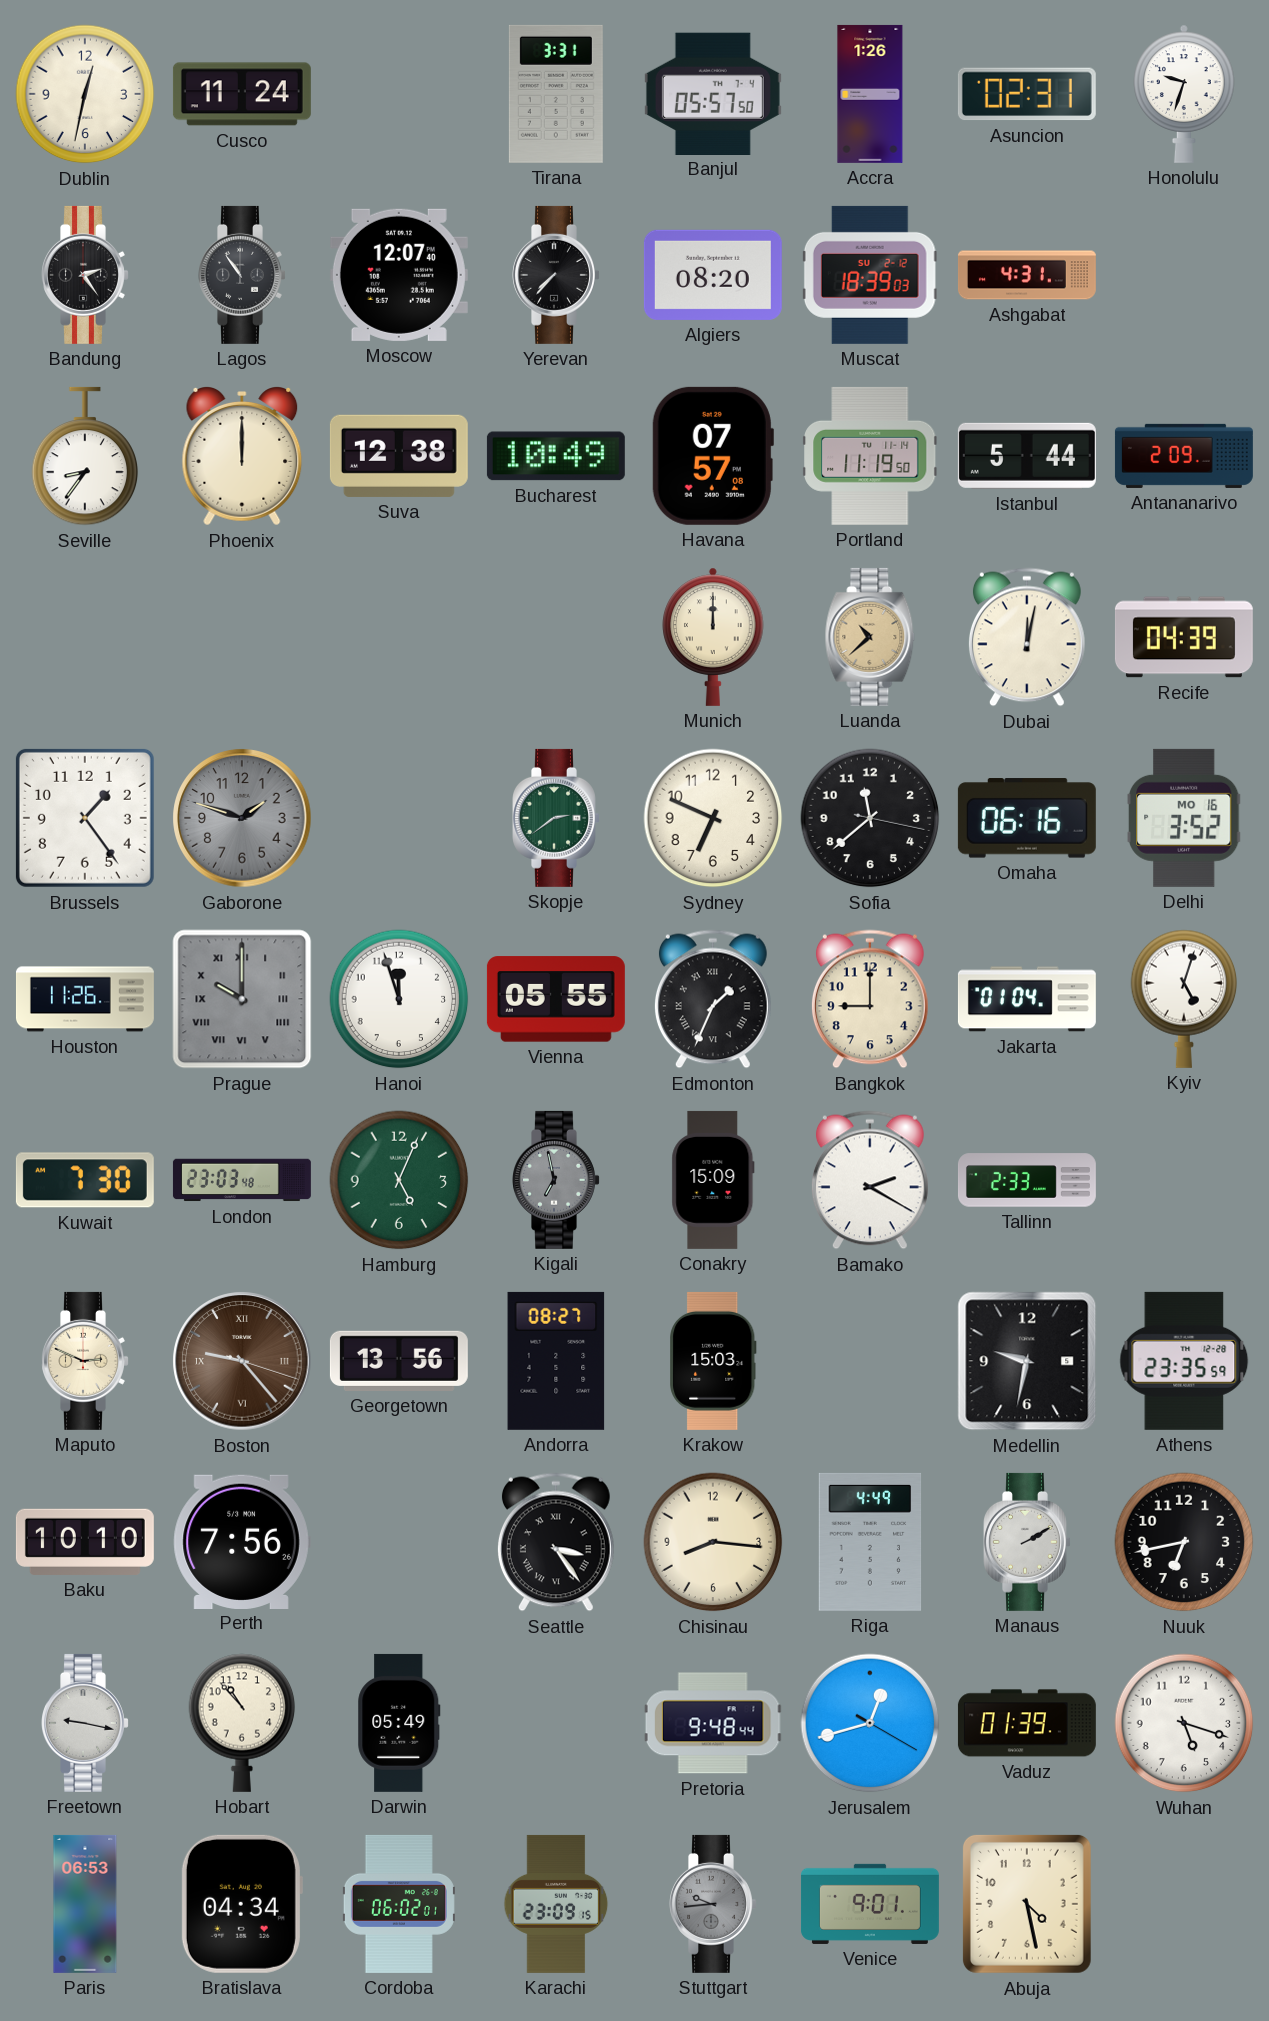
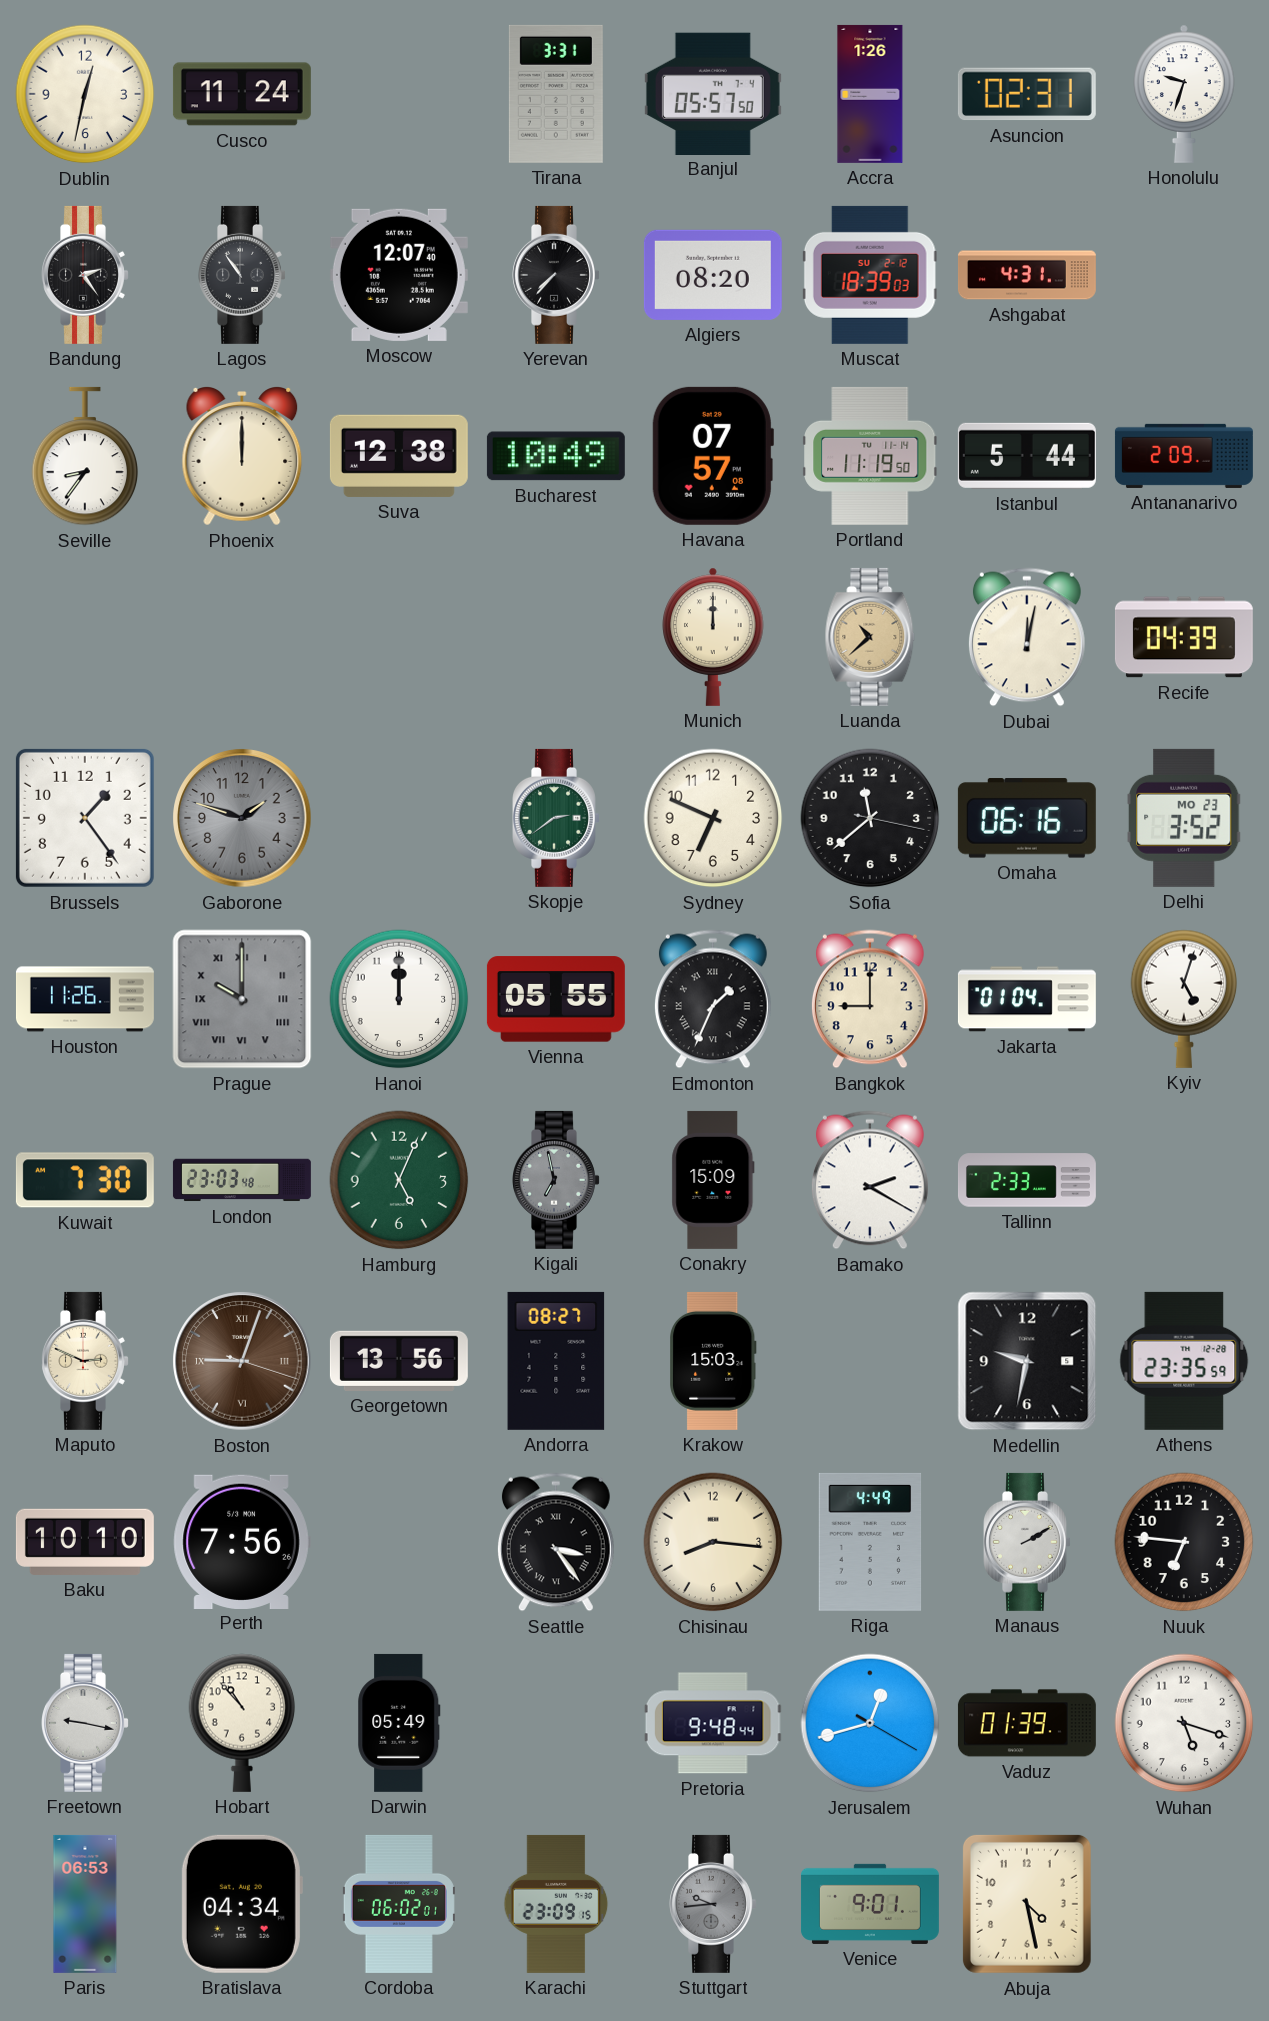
Delhi date: MO 16 -> MO 23 (1184, 818)
Hanoi: 11:57 -> 12:00 (399, 999)
Boston: 9:23 -> 9:03 (242, 1361)
Nuuk: 6:43 -> 6:46 (1184, 1542)
